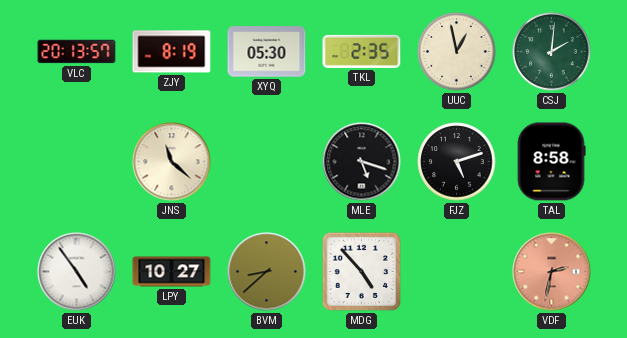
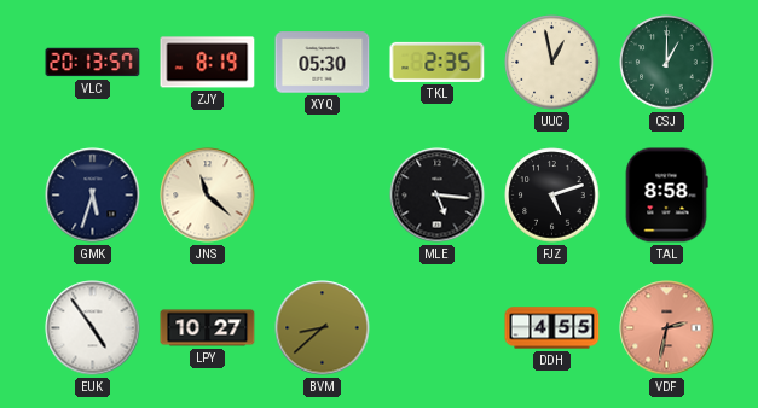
CSJ: 2:01 -> 1:00 (667, 63)
GMK: none -> 5:33 (93, 196)
MLE: 5:18 -> 5:16 (438, 196)
MDG: 4:53 -> none (361, 271)
DDH: none -> 4:55 (552, 328)
